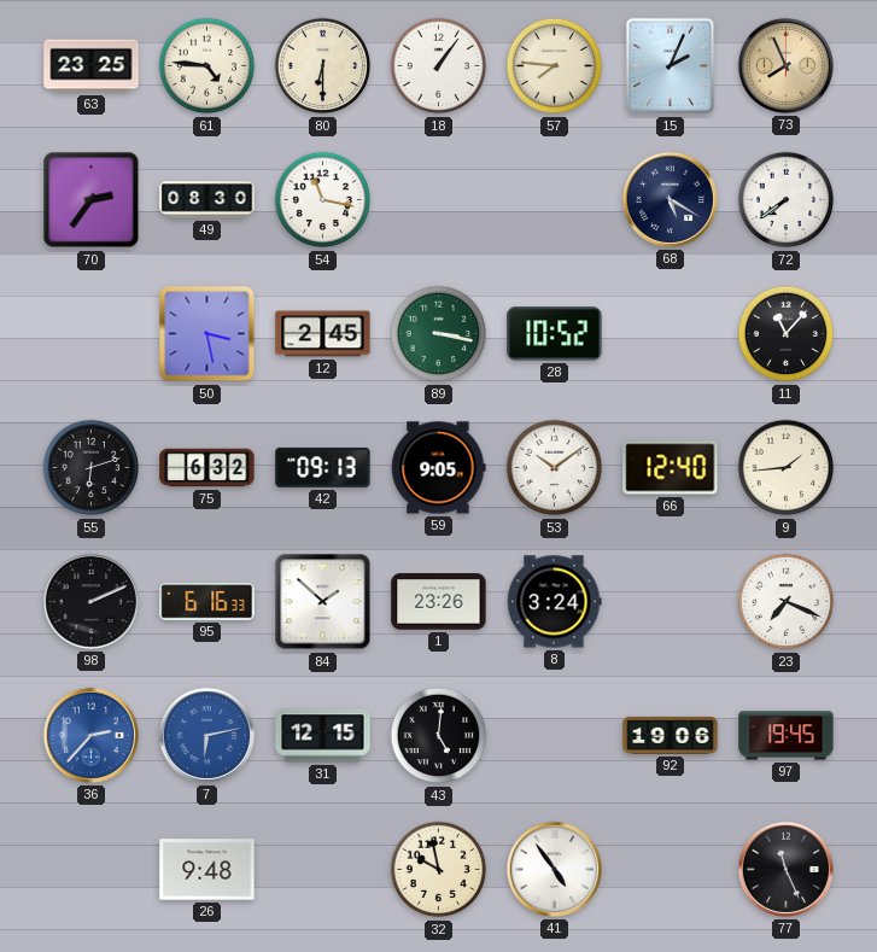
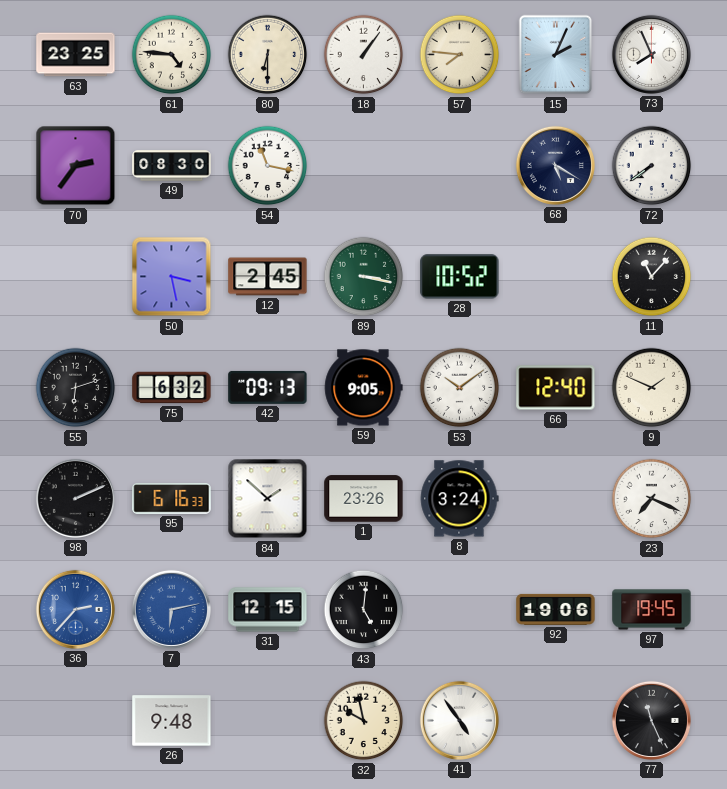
73 dial: champagne -> white (651, 54)
9: 1:44 -> 1:49 (652, 388)
